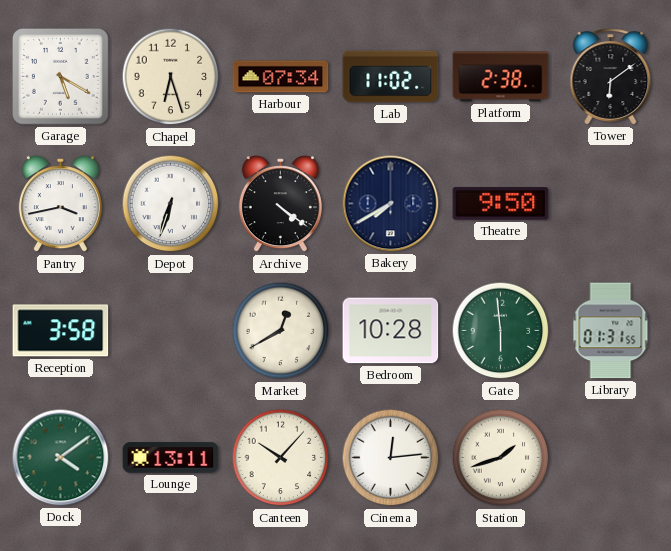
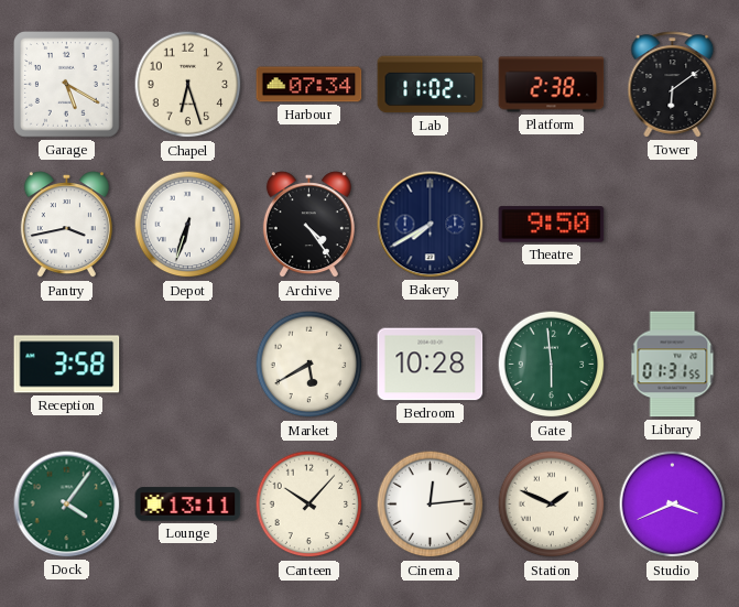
Archive: 4:21 -> 4:24 (308, 225)
Market: 12:40 -> 5:40 (309, 365)
Dock: 4:09 -> 4:06 (67, 505)
Station: 1:42 -> 1:49 (552, 505)
Studio: none -> 3:41 (673, 505)
